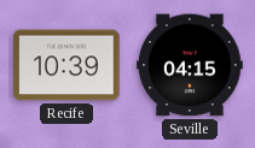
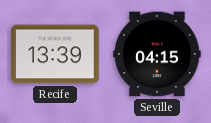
Recife: 10:39 -> 13:39 (55, 54)
